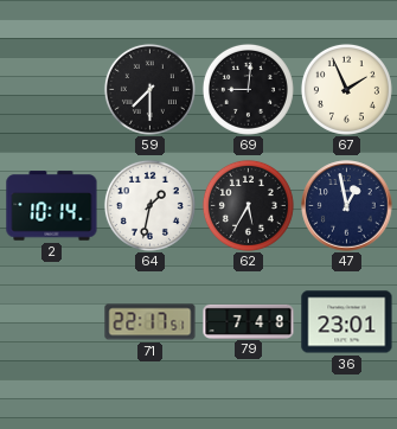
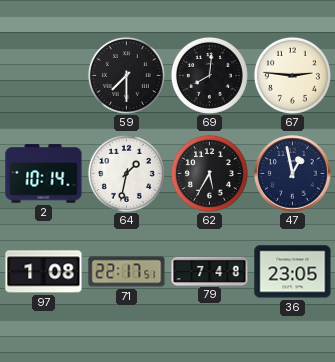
69: 9:01 -> 8:01 (209, 75)
67: 1:56 -> 2:46 (292, 75)
97: none -> 1:08 (44, 272)
36: 23:01 -> 23:05 (293, 272)
